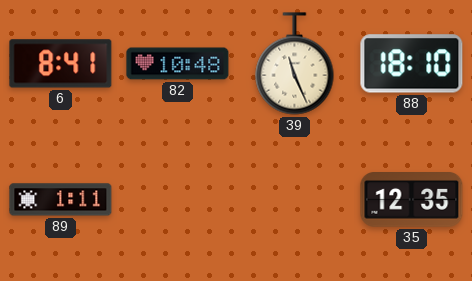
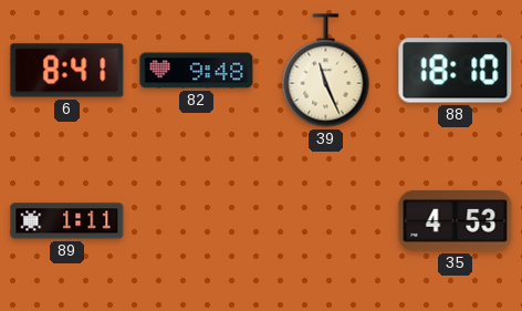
82: 10:48 -> 9:48 (197, 71)
35: 12:35 -> 4:53 (456, 221)
